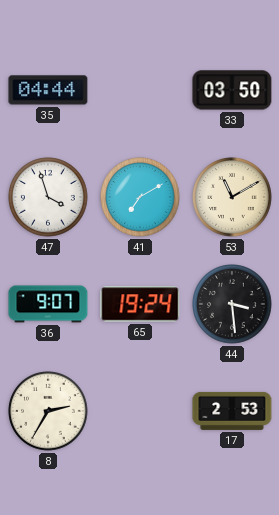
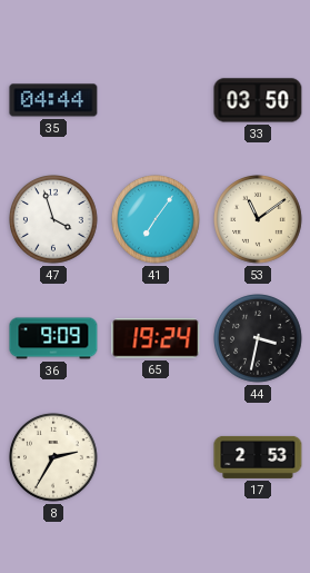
41: 7:10 -> 7:06 (157, 220)
53: 11:10 -> 11:09 (259, 220)
36: 9:07 -> 9:09 (53, 338)
44: 3:29 -> 3:32 (259, 339)
